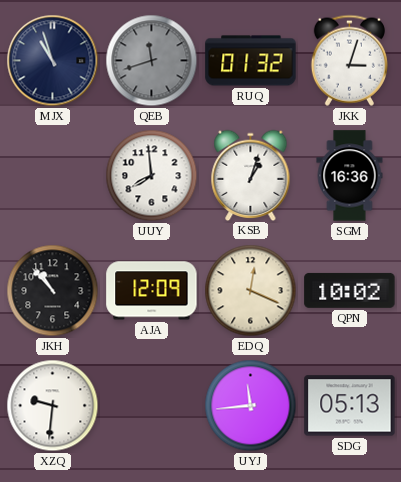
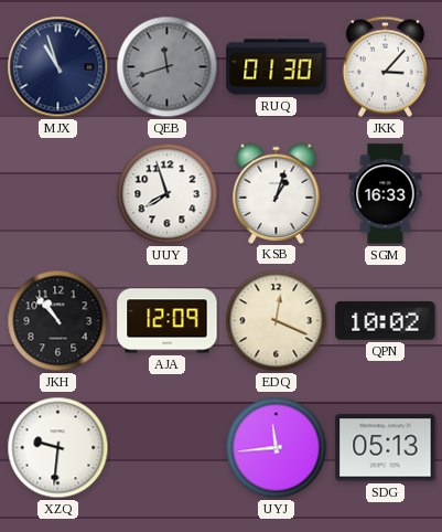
RUQ: 01:32 -> 01:30 (277, 67)
JKK: 3:03 -> 3:07 (385, 66)
UUY: 7:59 -> 7:57 (168, 194)
SGM: 16:36 -> 16:33 (386, 194)
